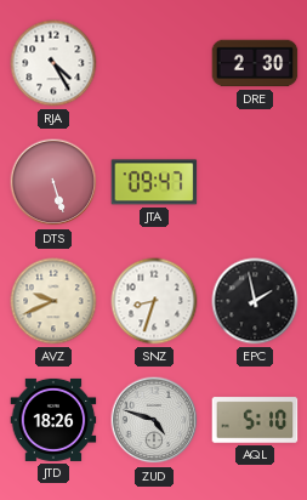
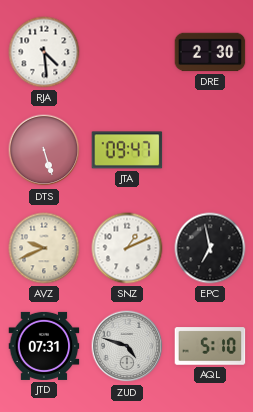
RJA: 4:25 -> 4:29 (44, 52)
SNZ: 8:33 -> 1:11 (127, 248)
EPC: 1:58 -> 6:58 (210, 248)
JTD: 18:26 -> 07:31 (44, 346)
